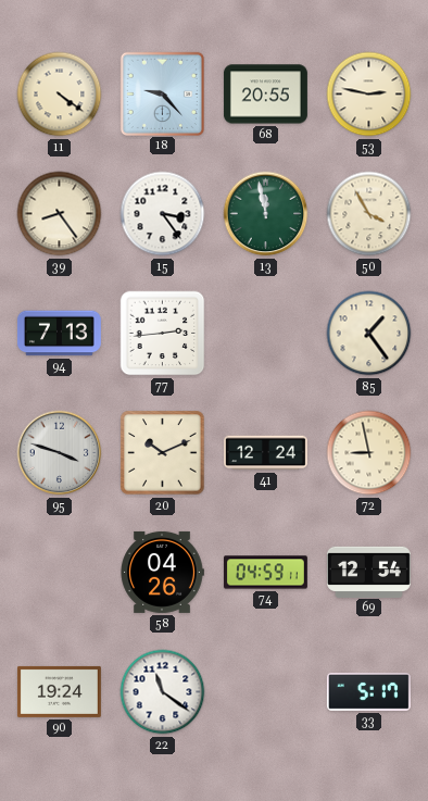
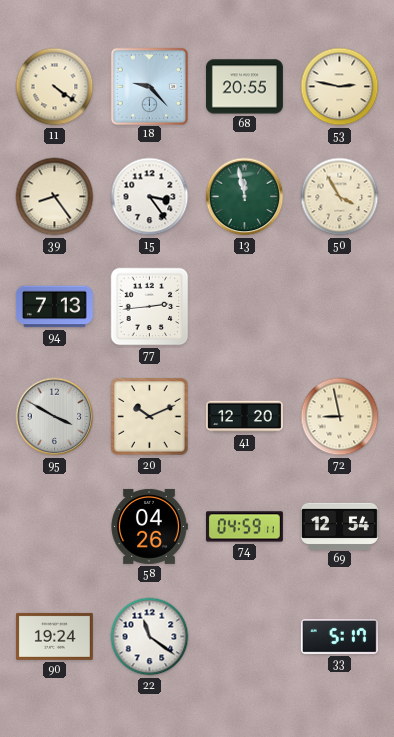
85: 1:24 -> none (369, 334)
95: 3:48 -> 3:50 (55, 417)
41: 12:24 -> 12:20 (244, 417)
